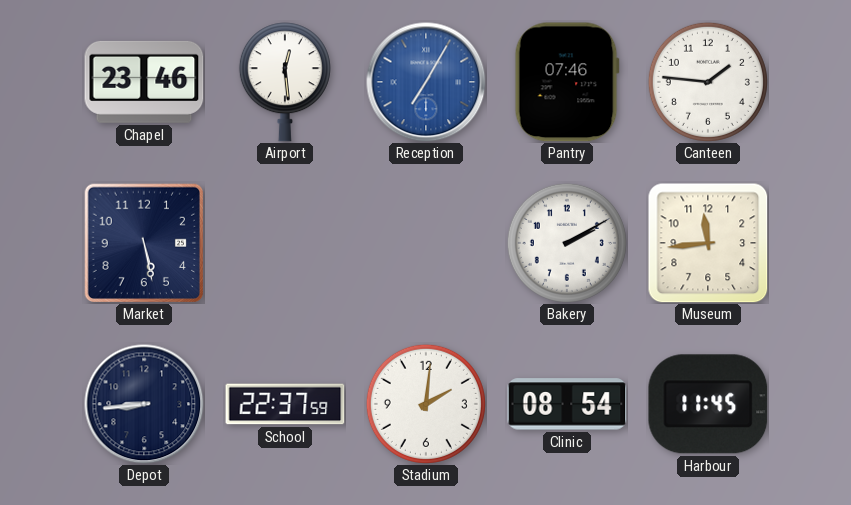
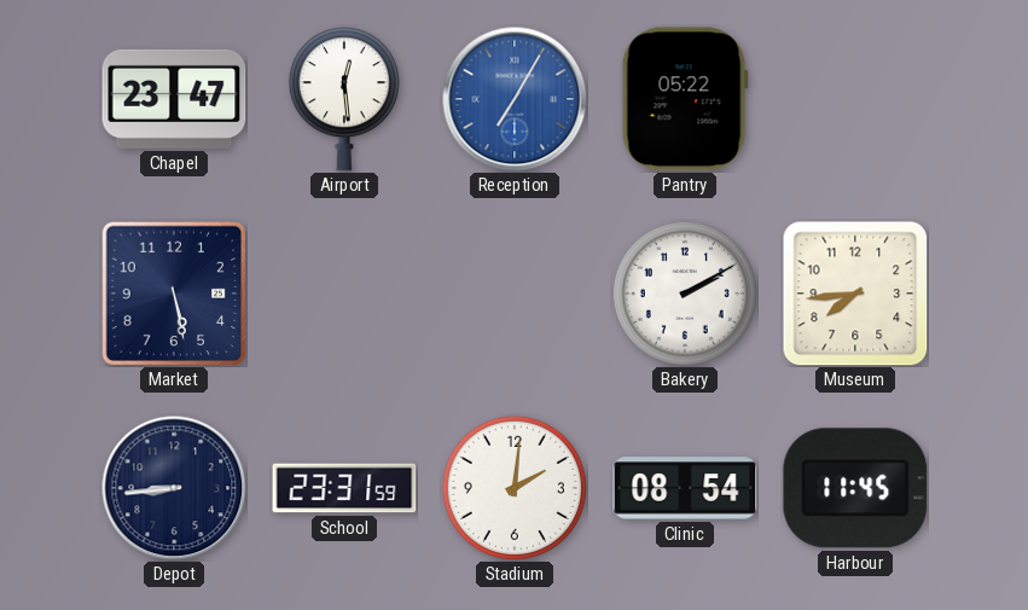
Chapel: 23:46 -> 23:47 (174, 99)
Pantry: 07:46 -> 05:22 (685, 99)
Canteen: 1:46 -> none (708, 82)
Museum: 11:44 -> 7:44 (855, 294)
School: 22:37 -> 23:31 (344, 488)
